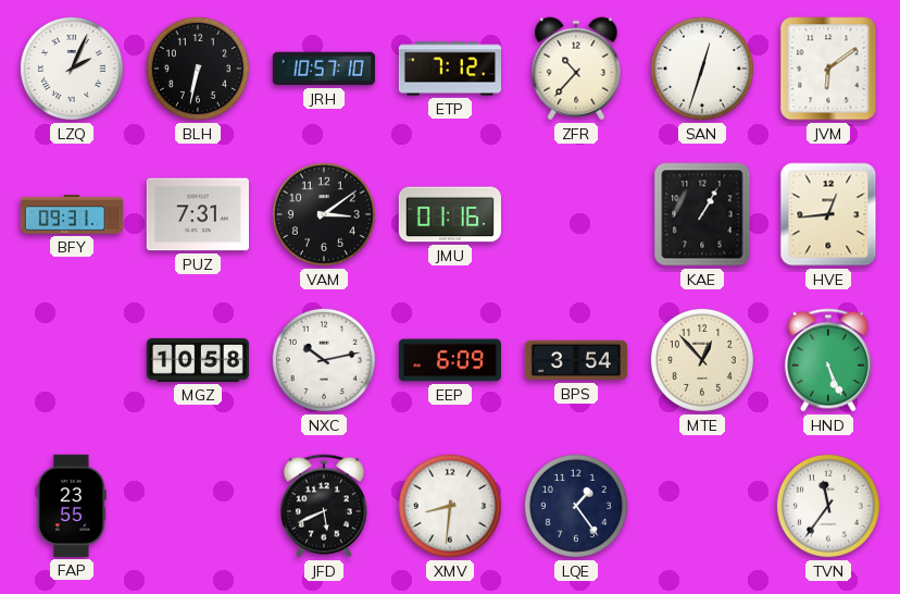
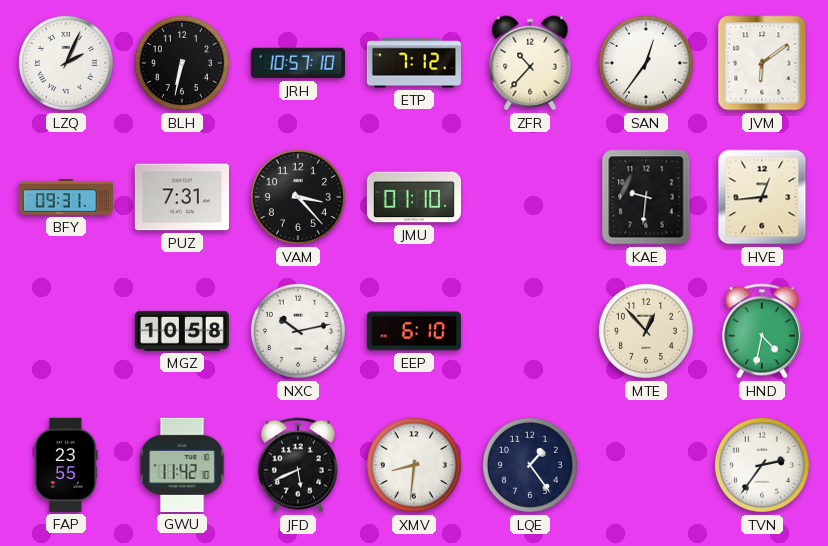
SAN: 12:33 -> 12:36 (646, 63)
VAM: 3:09 -> 3:23 (298, 197)
JMU: 01:16 -> 01:10 (414, 197)
KAE: 1:05 -> 9:31 (646, 197)
EEP: 6:09 -> 6:10 (414, 331)
BPS: 3:54 -> none (575, 360)
HND: 5:26 -> 4:32 (762, 331)
GWU: none -> 11:42 (182, 465)
TVN: 11:36 -> 2:36 (762, 465)
